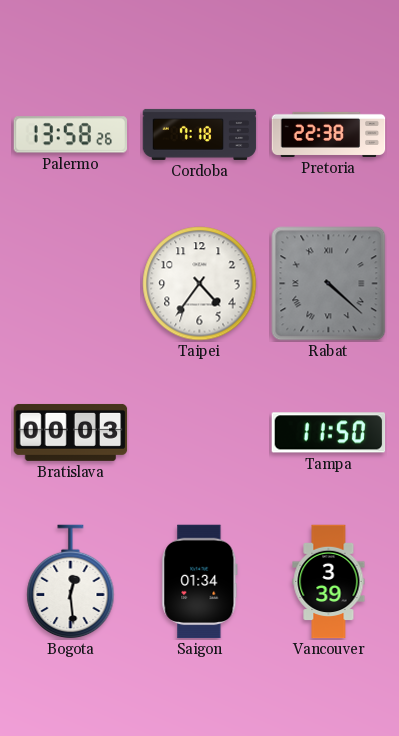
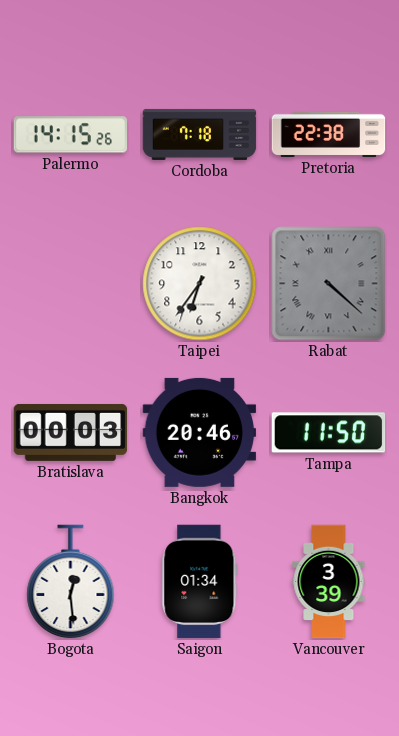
Palermo: 13:58 -> 14:15 (71, 135)
Taipei: 4:36 -> 6:36 (200, 284)
Bangkok: none -> 20:46 (200, 432)
